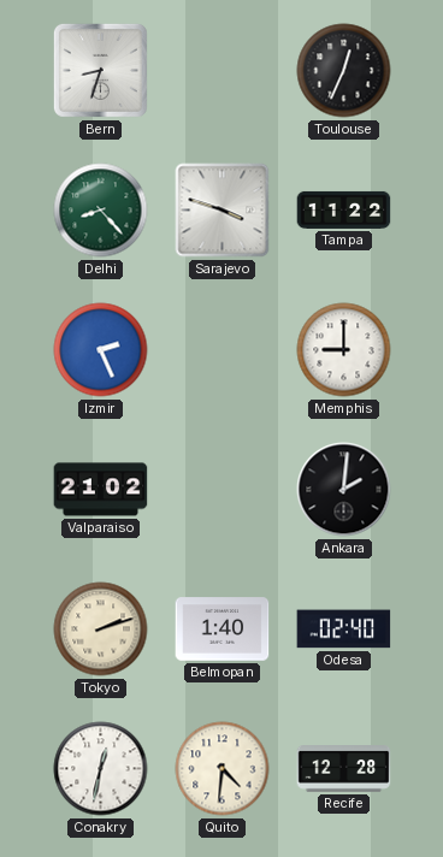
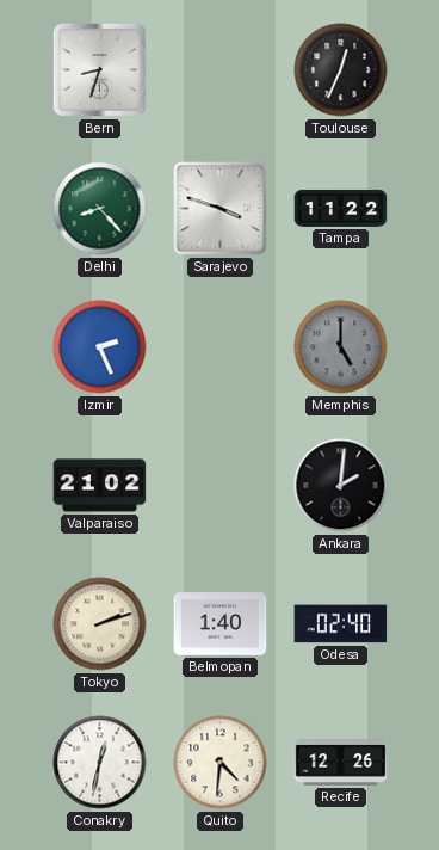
Memphis: 9:00 -> 5:00 (341, 347)
Memphis dial: white -> grey (341, 347)
Recife: 12:28 -> 12:26 (341, 763)
